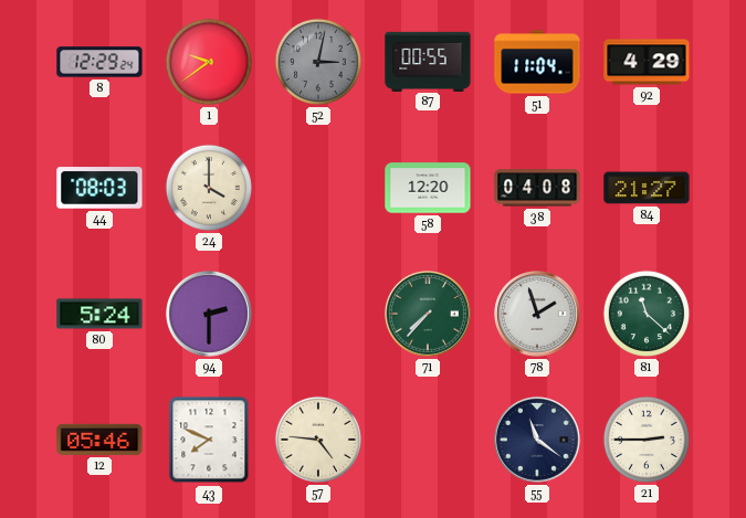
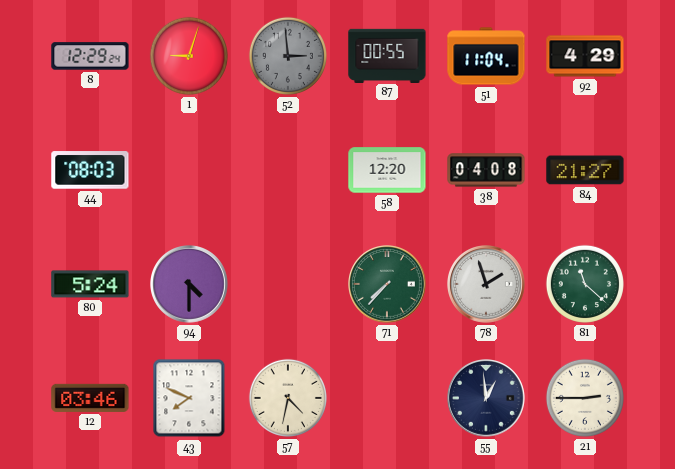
1: 9:39 -> 9:03 (189, 56)
52: 3:02 -> 2:59 (288, 56)
24: 4:00 -> none (209, 188)
94: 2:30 -> 4:30 (190, 285)
12: 05:46 -> 03:46 (90, 398)
57: 4:46 -> 4:32 (288, 398)
55: 11:21 -> 12:59 (487, 399)
